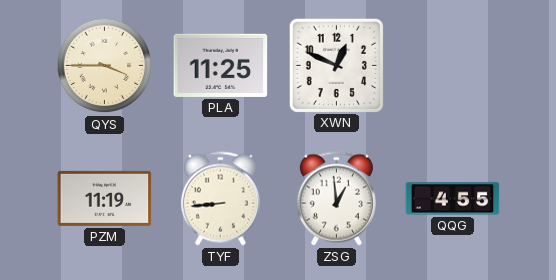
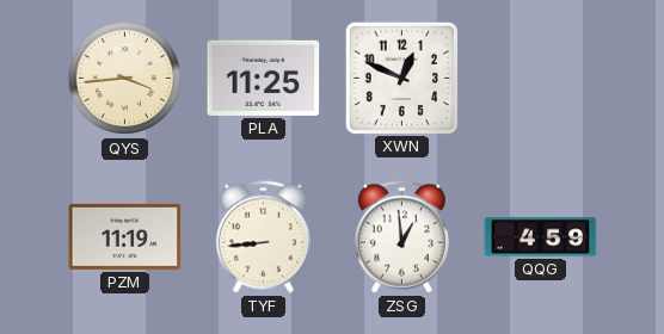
QYS: 3:45 -> 3:44 (125, 79)
QQG: 4:55 -> 4:59 (541, 237)
